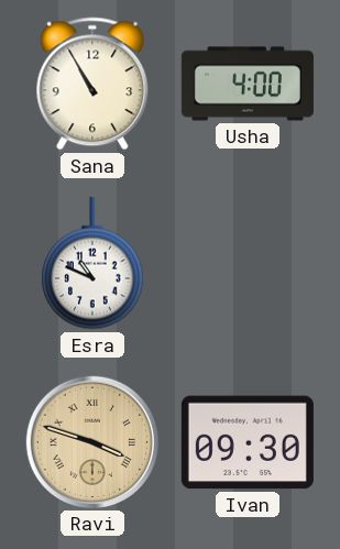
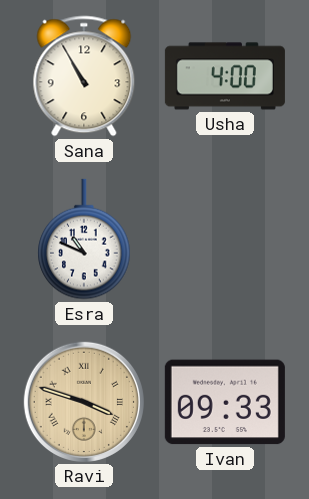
Ivan: 09:30 -> 09:33 (225, 402)
